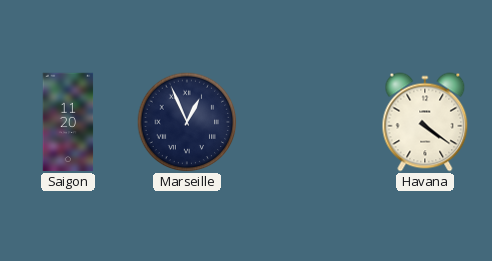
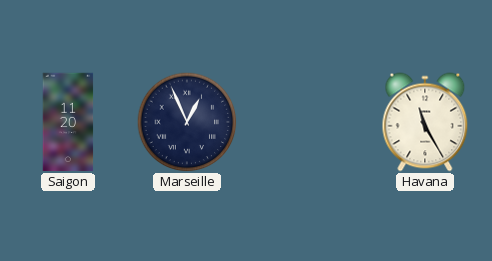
Havana: 4:21 -> 11:25 (425, 122)
